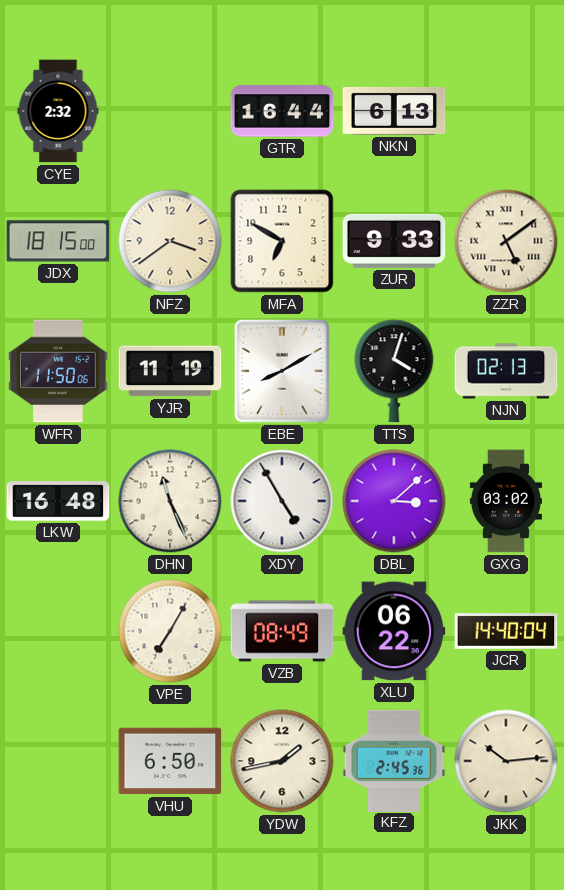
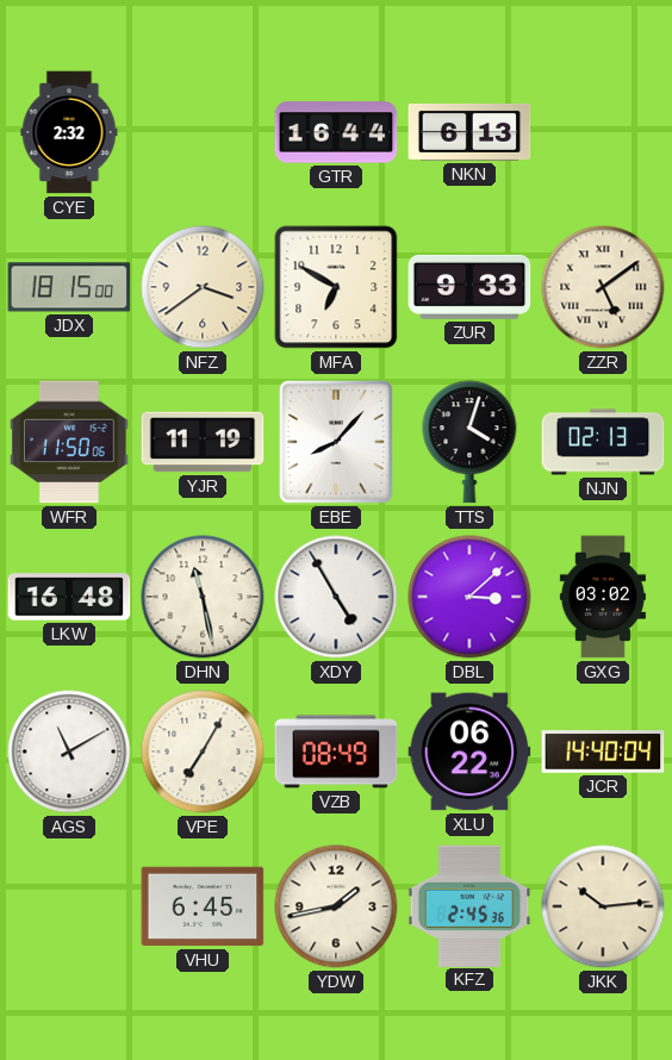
EBE: 8:10 -> 8:07 (336, 442)
DHN: 11:26 -> 11:28 (203, 597)
AGS: none -> 11:10 (69, 752)
VHU: 6:50 -> 6:45 (203, 906)
